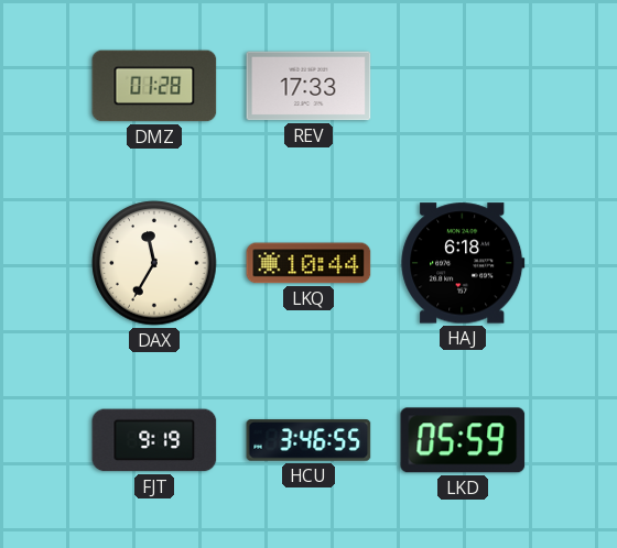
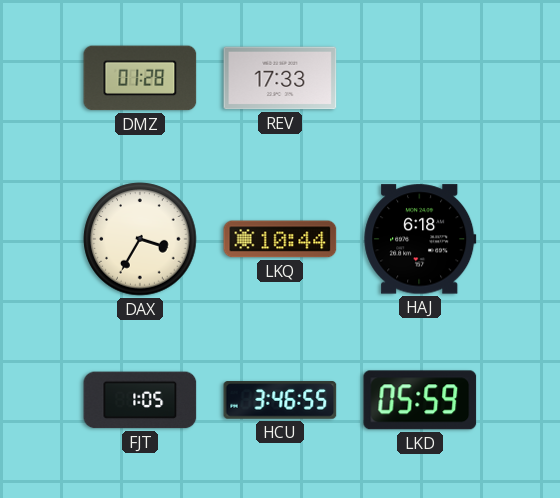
DAX: 11:35 -> 3:35 (140, 239)
FJT: 9:19 -> 1:05 (140, 400)
